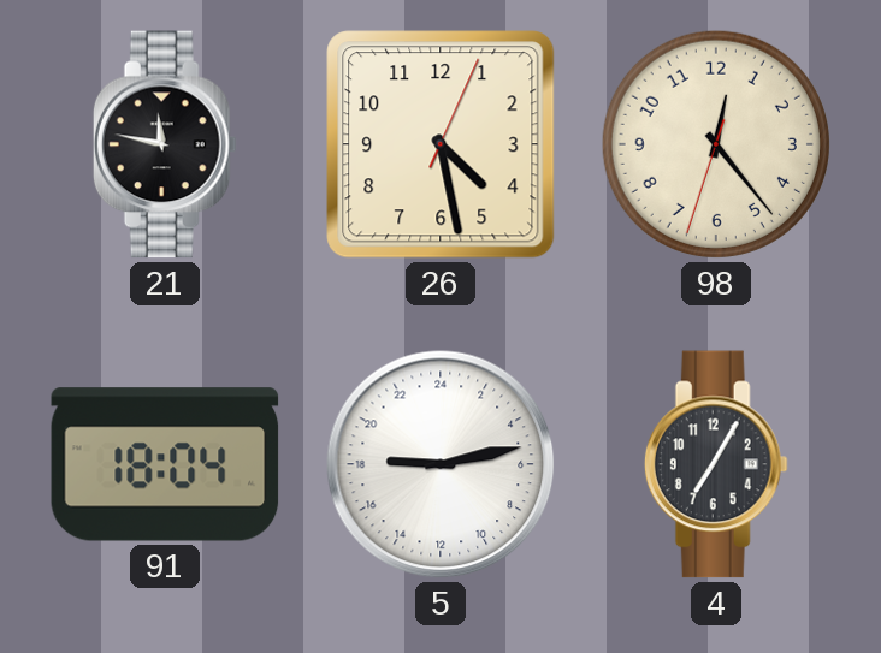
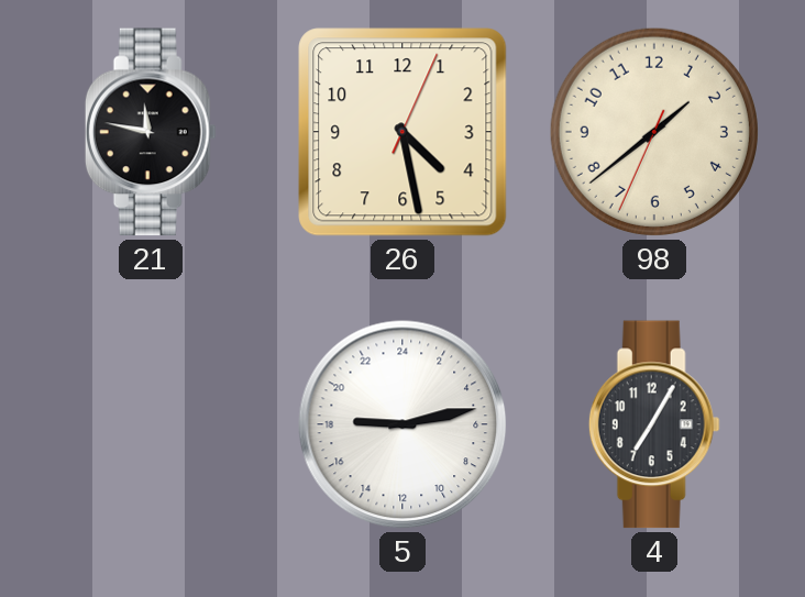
98: 12:23 -> 1:38 (654, 132)
91: 18:04 -> none (165, 464)
